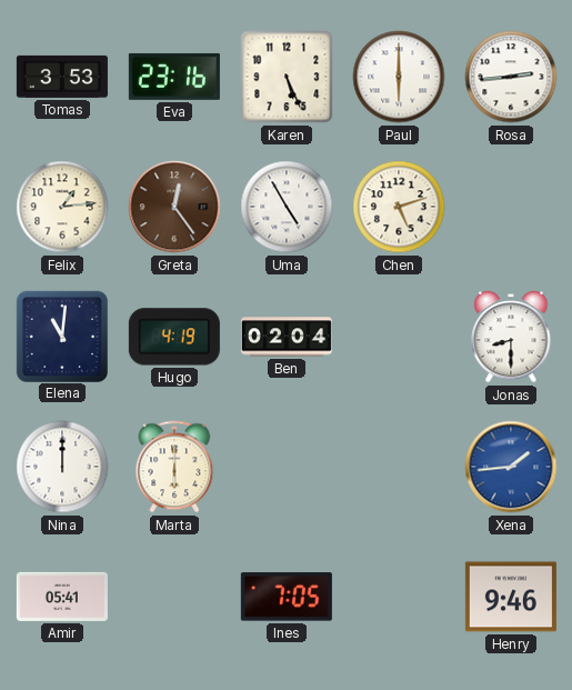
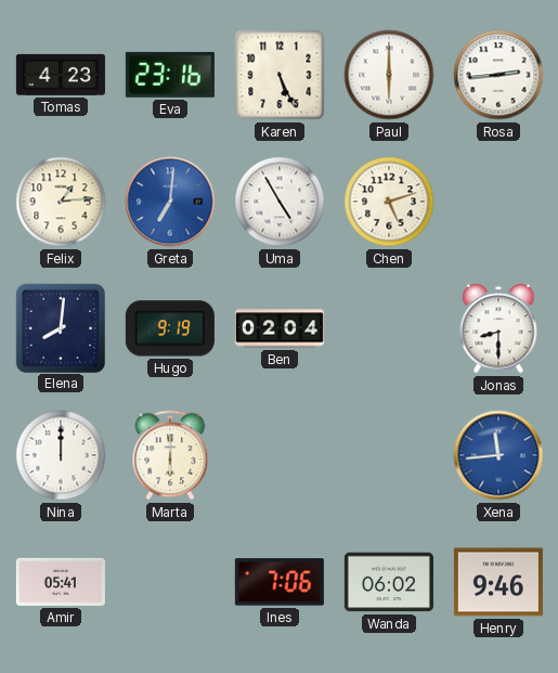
Tomas: 3:53 -> 4:23 (61, 75)
Greta: 12:24 -> 7:01 (170, 202)
Greta dial: brown -> blue (170, 202)
Elena: 11:01 -> 8:01 (60, 327)
Hugo: 4:19 -> 9:19 (170, 328)
Xena: 1:44 -> 11:44 (498, 455)
Ines: 7:05 -> 7:06 (280, 582)
Wanda: none -> 06:02 (389, 582)
